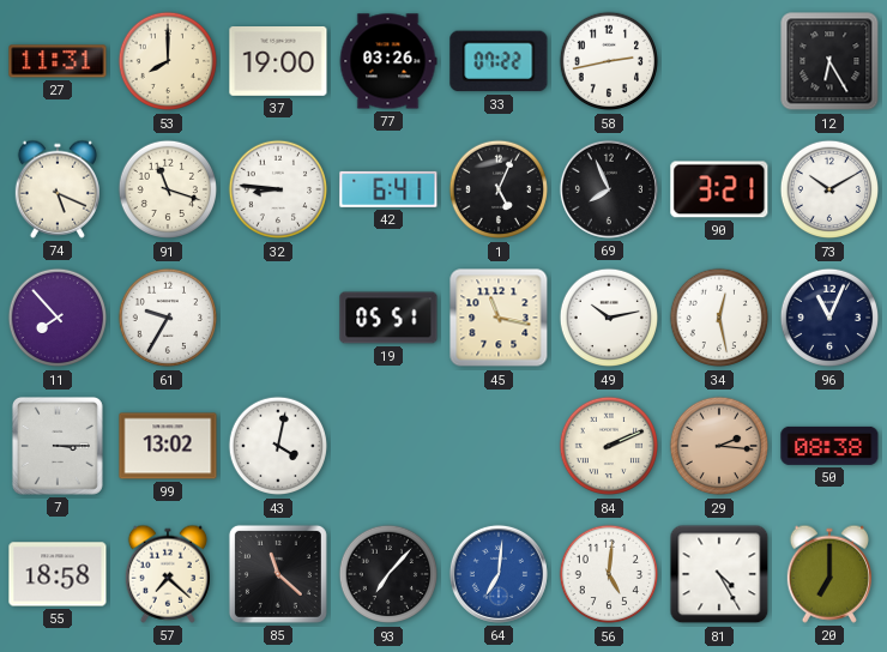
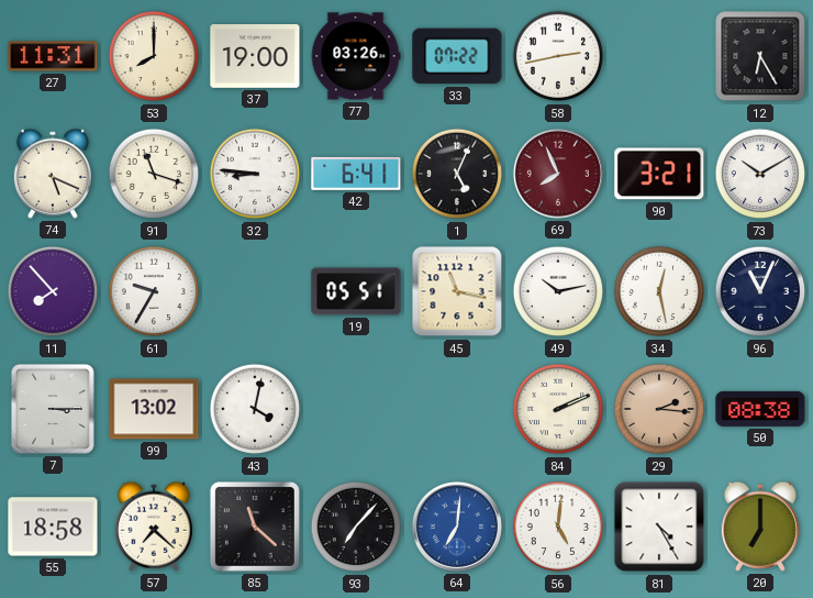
69 dial: black -> burgundy (558, 174)
